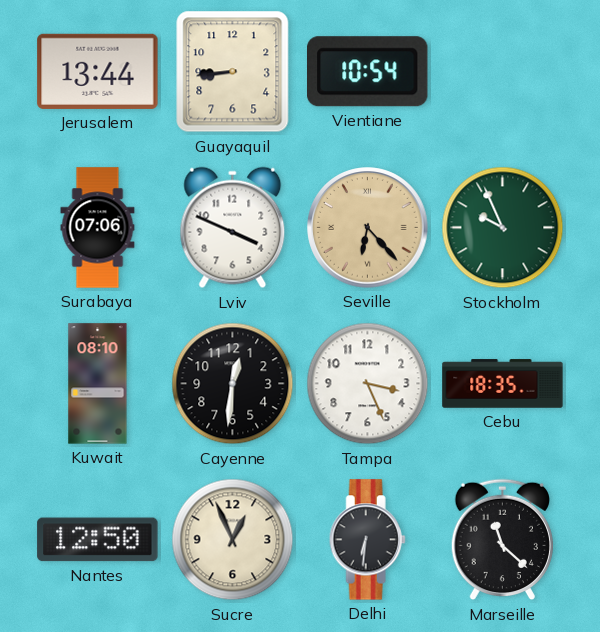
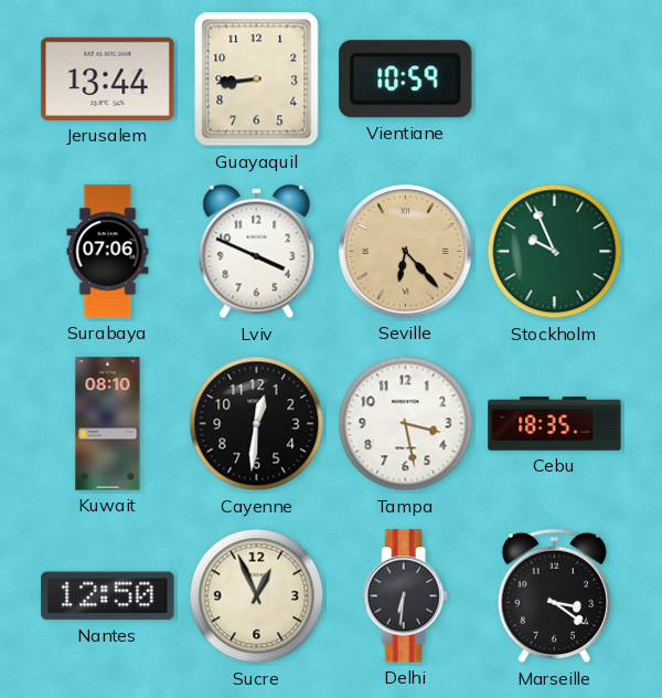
Vientiane: 10:54 -> 10:59 (406, 80)
Tampa: 3:26 -> 3:28 (406, 424)
Marseille: 11:22 -> 3:21 (554, 596)
